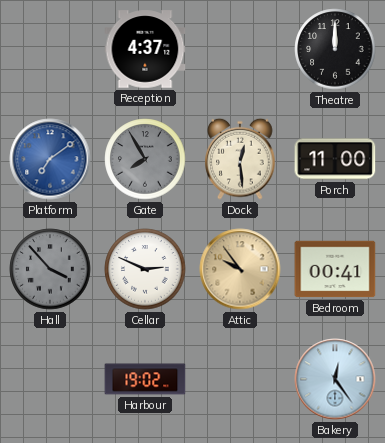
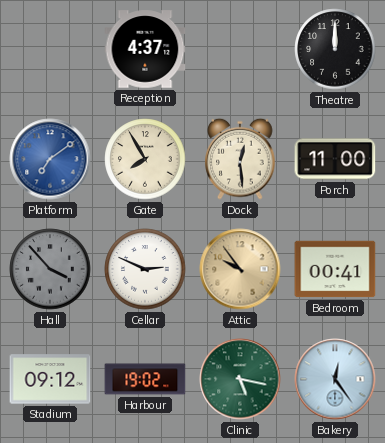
Gate dial: grey -> cream (145, 159)
Stadium: none -> 09:12 (50, 379)
Clinic: none -> 5:17 (240, 379)
